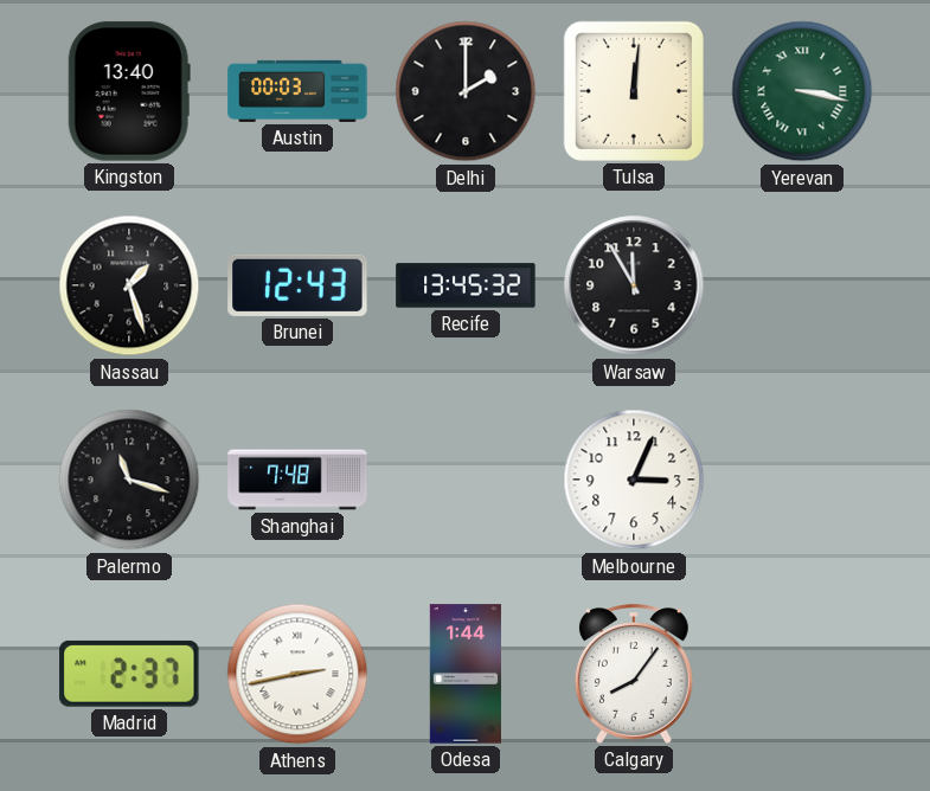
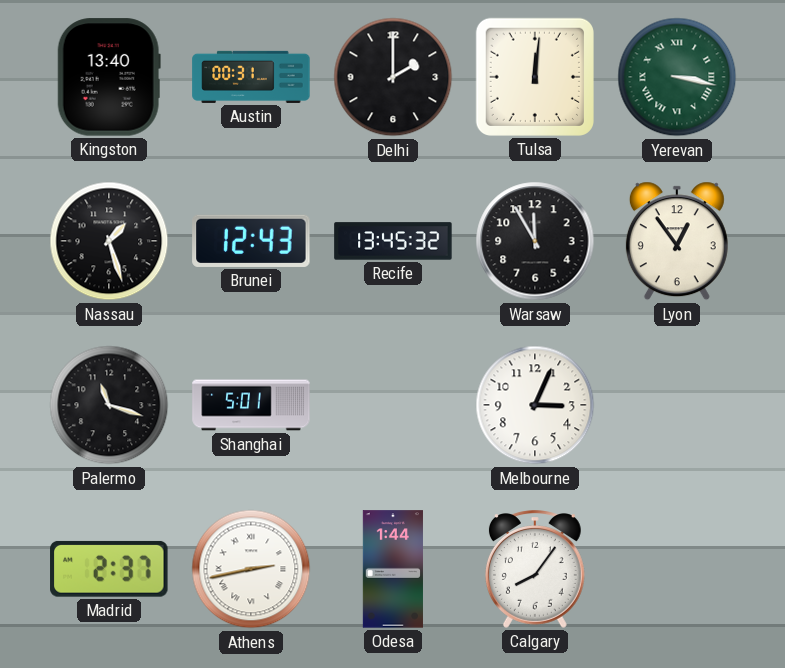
Austin: 00:03 -> 00:31 (251, 77)
Lyon: none -> 12:54 (677, 241)
Shanghai: 7:48 -> 5:01 (251, 405)
